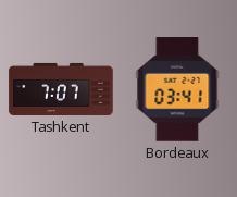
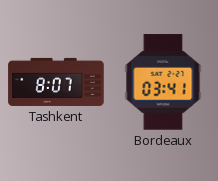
Tashkent: 7:07 -> 8:07 (56, 82)
